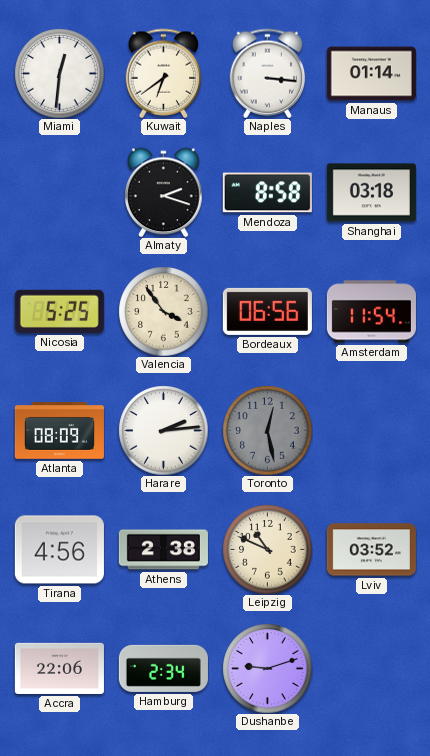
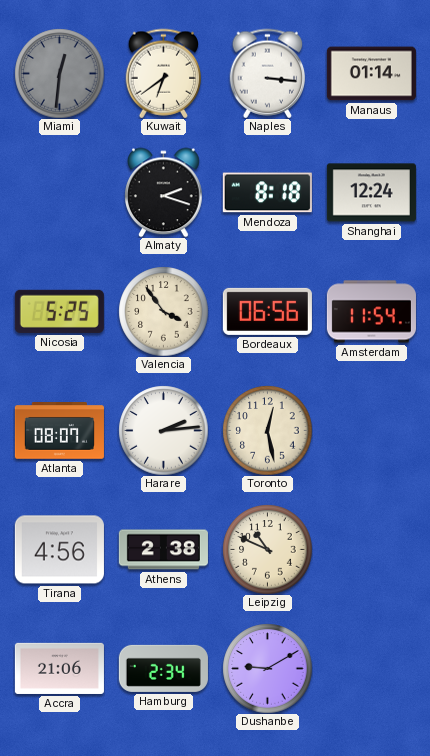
Miami dial: white -> grey (59, 73)
Mendoza: 8:58 -> 8:18 (267, 193)
Shanghai: 03:18 -> 12:24 (371, 193)
Atlanta: 08:09 -> 08:07 (59, 431)
Toronto dial: grey -> cream (267, 430)
Lviv: 03:52 -> none (371, 550)
Accra: 22:06 -> 21:06 (59, 668)
Dushanbe: 9:12 -> 9:10 (267, 668)
